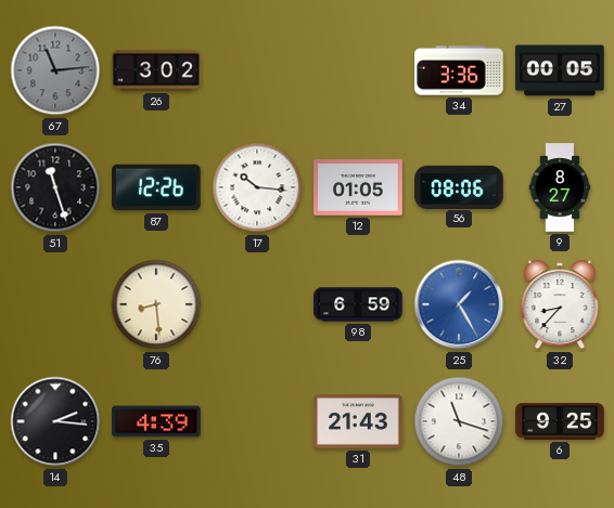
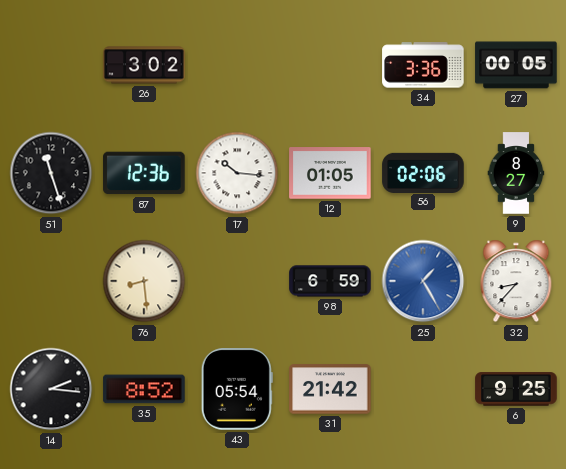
67: 11:14 -> none (55, 70)
87: 12:26 -> 12:36 (144, 173)
56: 08:06 -> 02:06 (423, 172)
35: 4:39 -> 8:52 (144, 389)
43: none -> 05:54 (237, 389)
31: 21:43 -> 21:42 (330, 389)
48: 11:18 -> none (459, 421)
